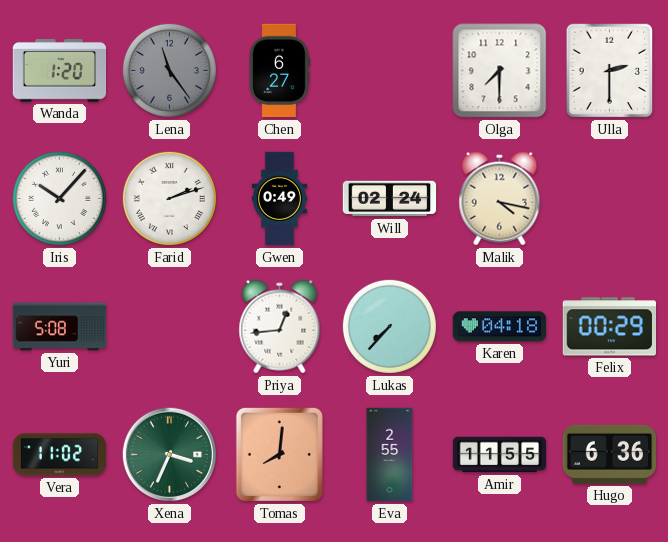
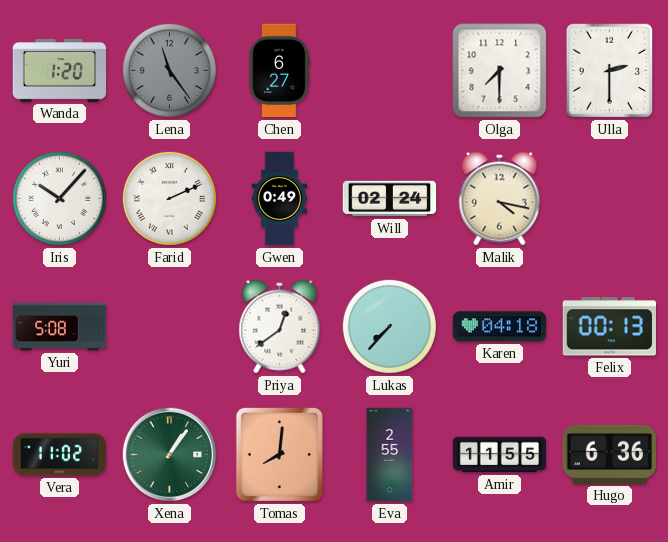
Farid: 2:12 -> 2:11 (169, 198)
Priya: 12:44 -> 12:39 (280, 327)
Felix: 00:29 -> 00:13 (609, 327)
Xena: 3:34 -> 1:06 (169, 454)
